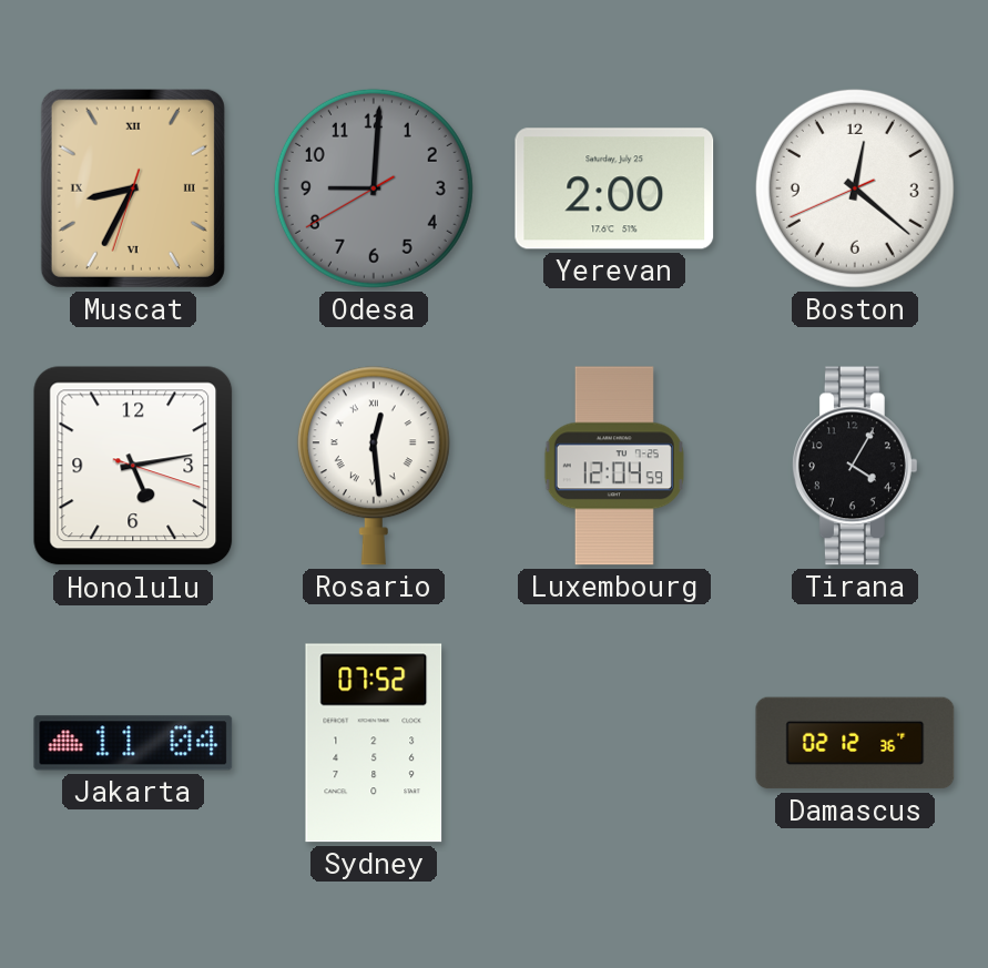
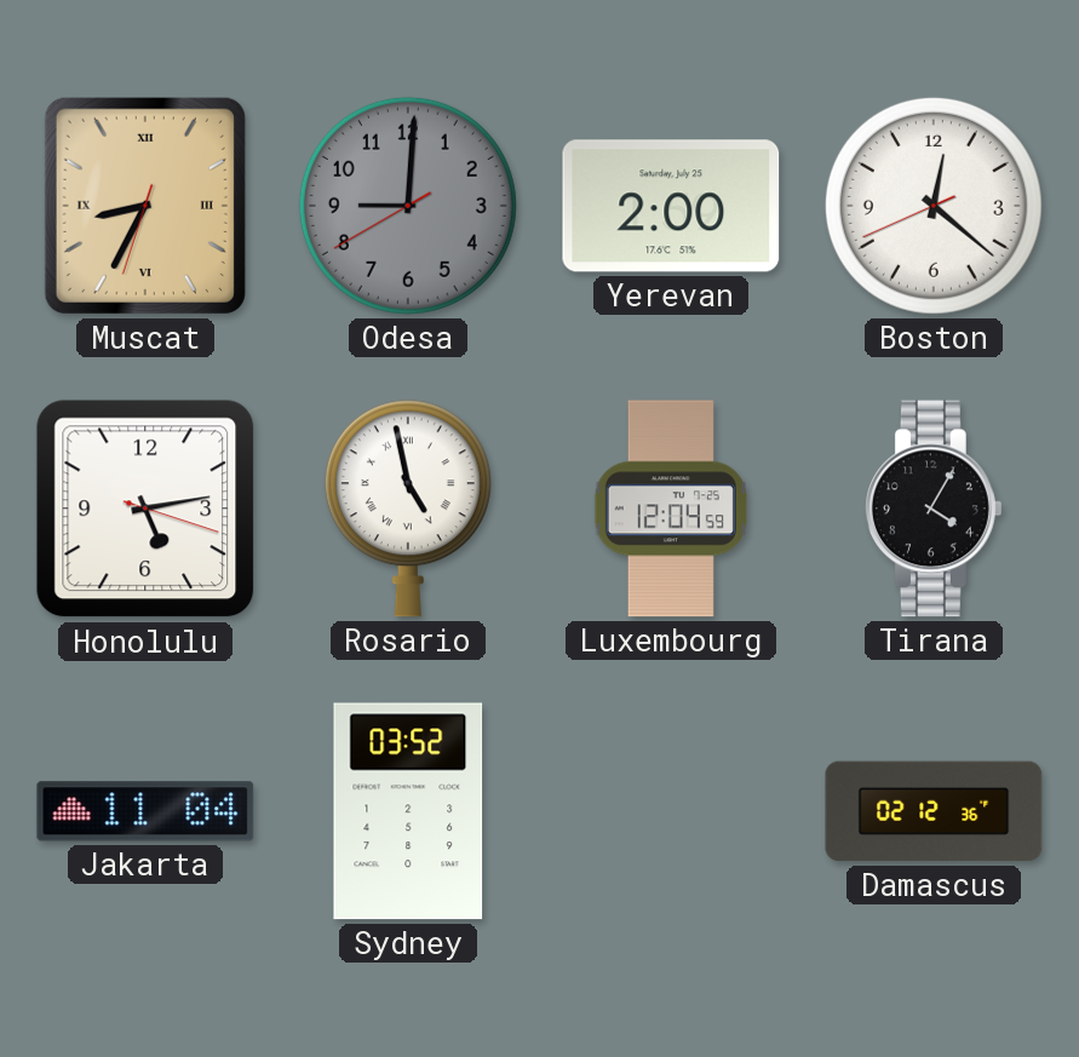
Rosario: 12:29 -> 4:58 (408, 509)
Sydney: 07:52 -> 03:52 (408, 811)
